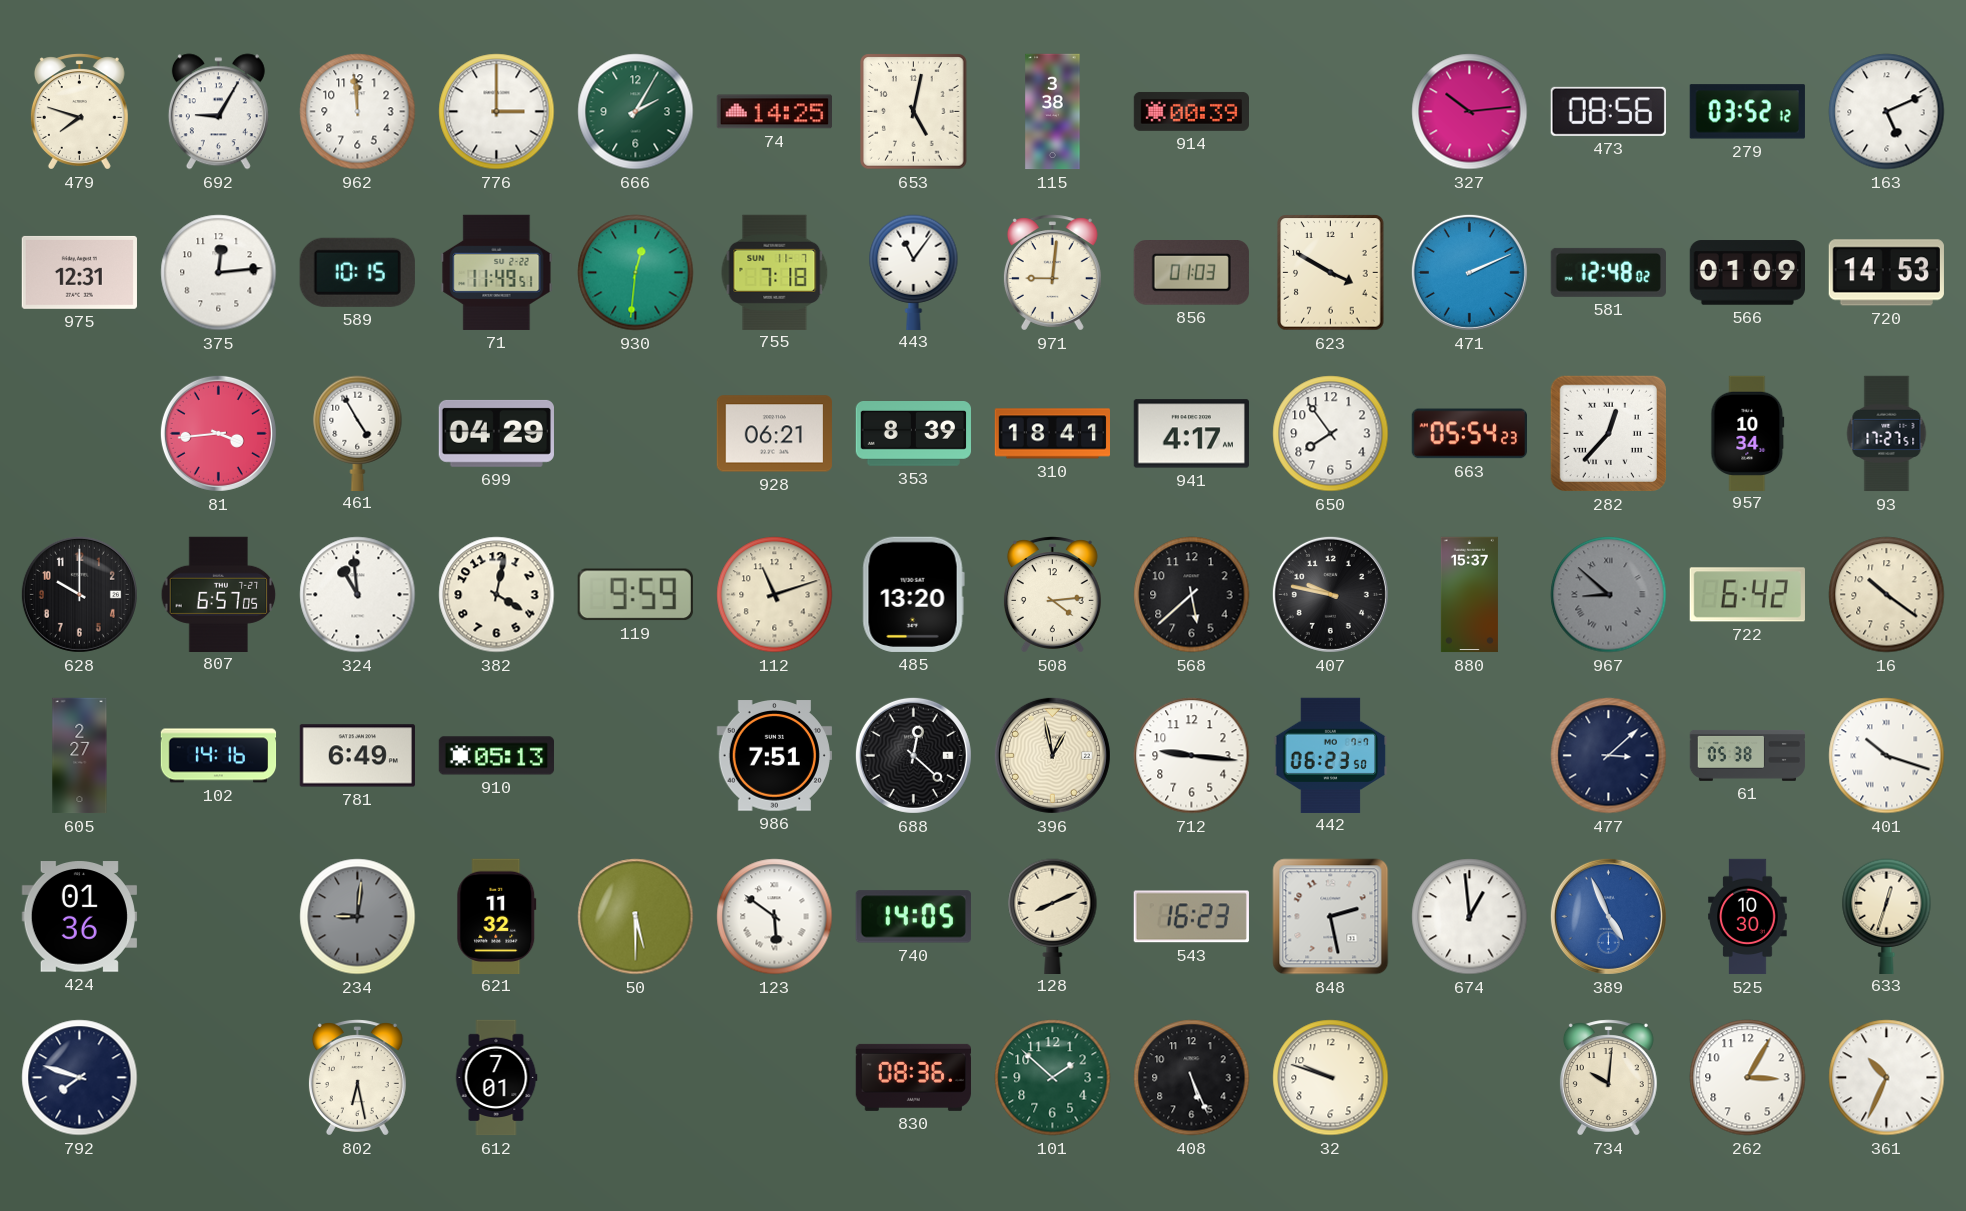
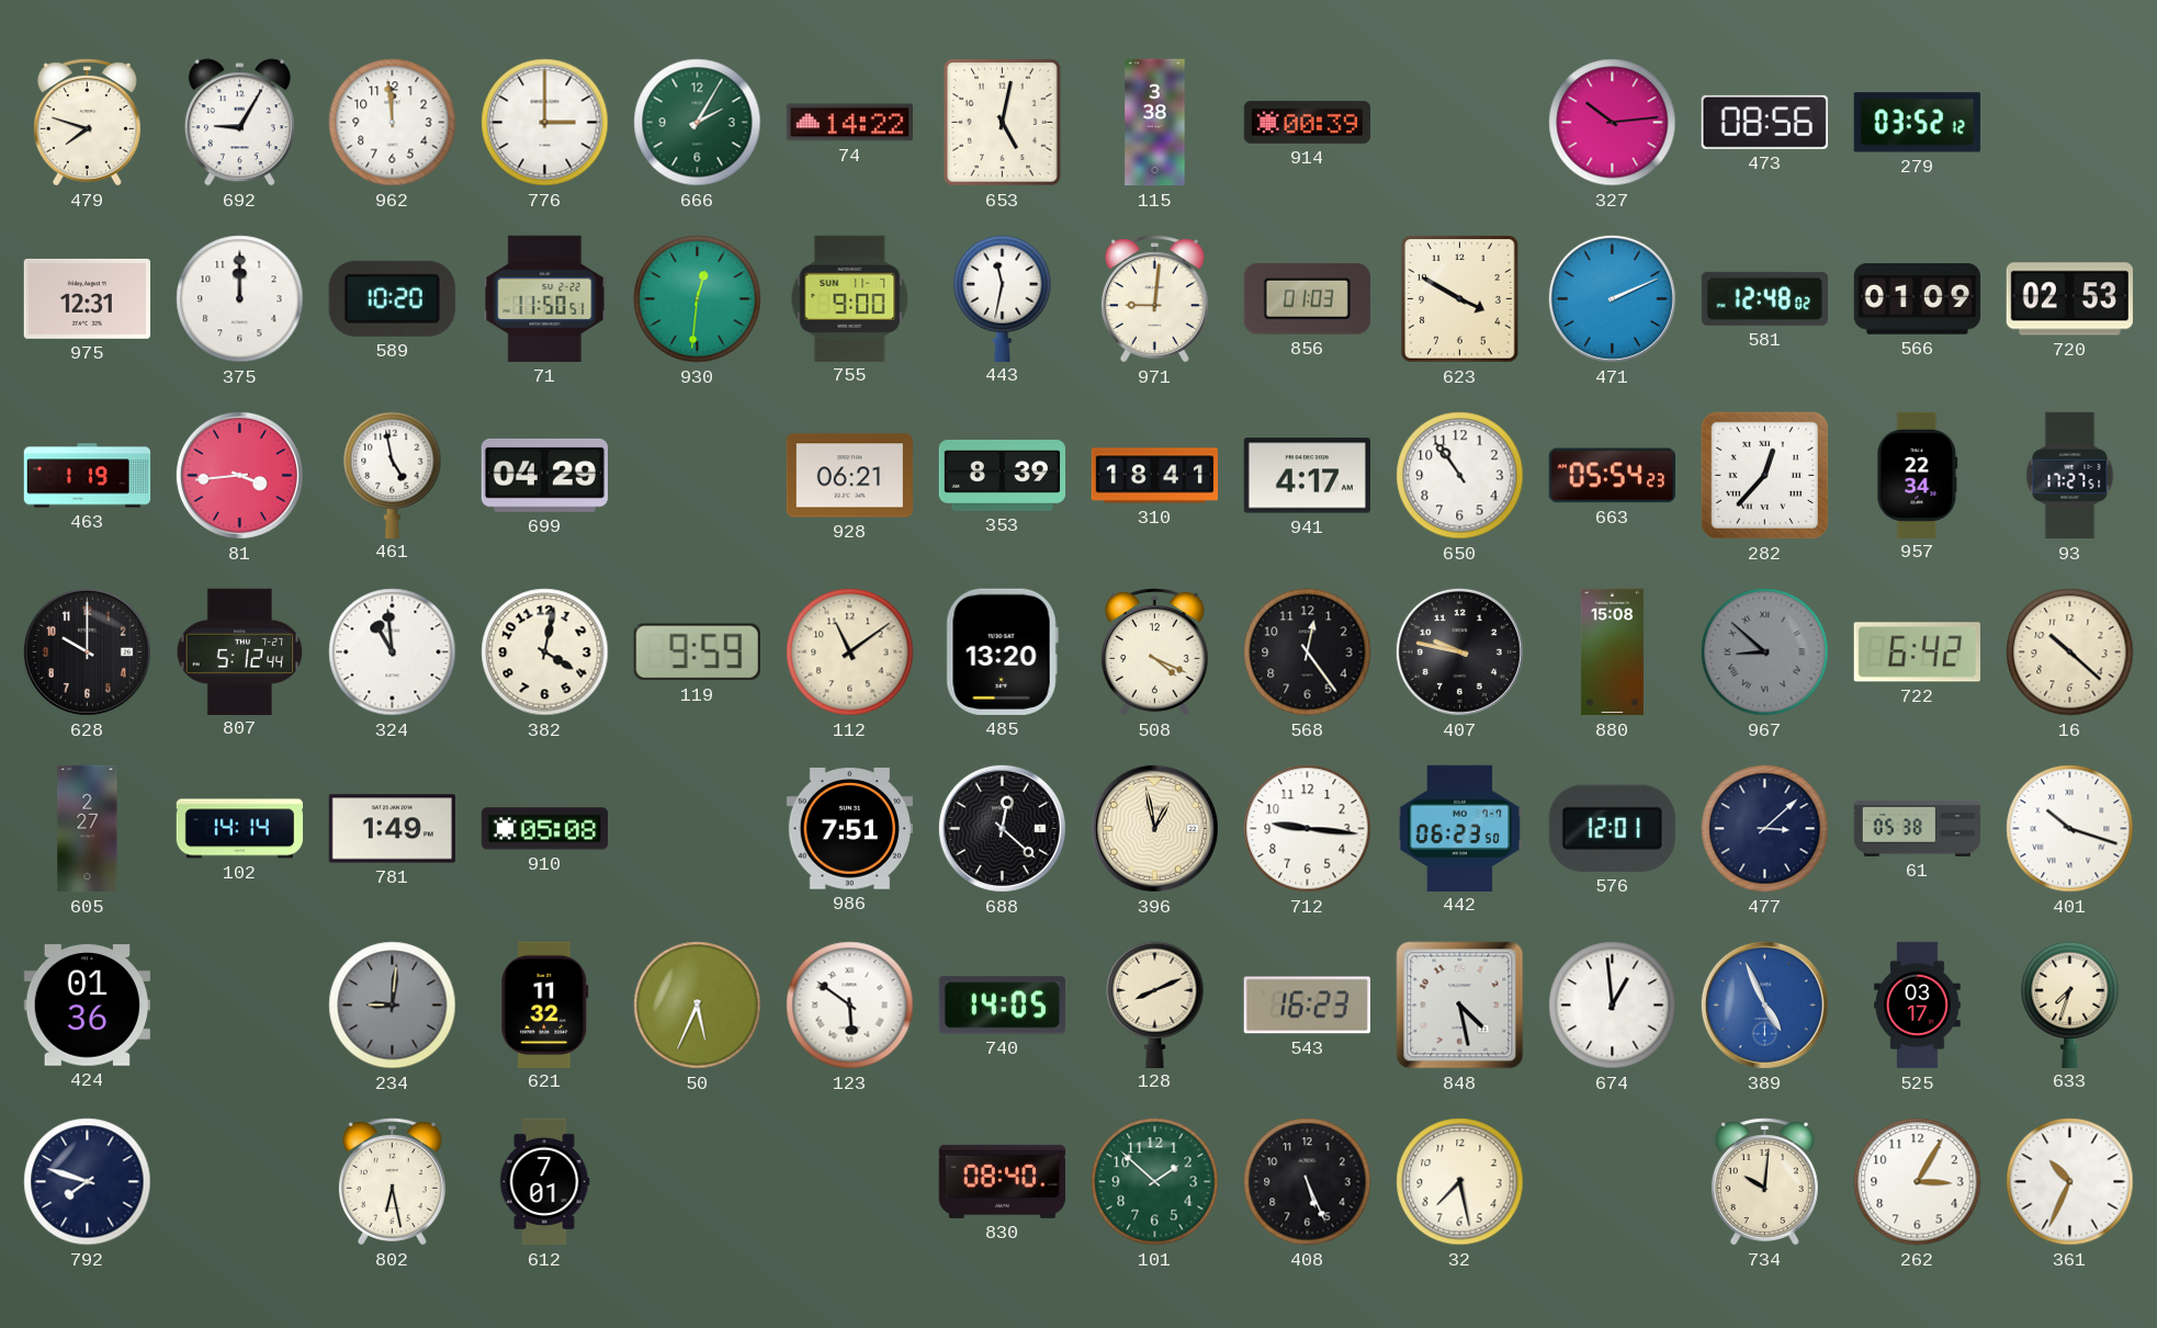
74: 14:25 -> 14:22 (849, 123)
163: 5:11 -> none (1887, 112)
375: 12:14 -> 12:00 (240, 299)
589: 10:15 -> 10:20 (392, 298)
71: 11:49 -> 11:50 (545, 298)
755: 7:18 -> 9:00 (850, 298)
443: 11:06 -> 11:32 (1003, 298)
720: 14:53 -> 02:53 (2069, 299)
463: none -> 1:19 (88, 476)
461: 4:55 -> 4:58 (393, 475)
650: 7:54 -> 10:54 (1460, 476)
957: 10:34 -> 22:34 (1918, 475)
807: 6:57 -> 5:12 (240, 651)
112: 11:12 -> 11:09 (850, 652)
508: 4:14 -> 4:19 (1154, 652)
568: 5:38 -> 12:24 (1308, 652)
880: 15:37 -> 15:08 (1612, 652)
16: 10:21 -> 10:22 (2070, 652)
102: 14:16 -> 14:14 (240, 829)
781: 6:49 -> 1:49 (392, 829)
910: 05:13 -> 05:08 (544, 829)
576: none -> 12:01 (1612, 828)
50: 5:30 -> 5:34 (698, 1006)
848: 2:28 -> 4:28 (1460, 1006)
525: 10:30 -> 03:17 (1918, 1006)
633: 12:33 -> 7:33 (2070, 1004)
830: 08:36 -> 08:40 (1002, 1181)
32: 9:48 -> 7:28 (1460, 1182)
